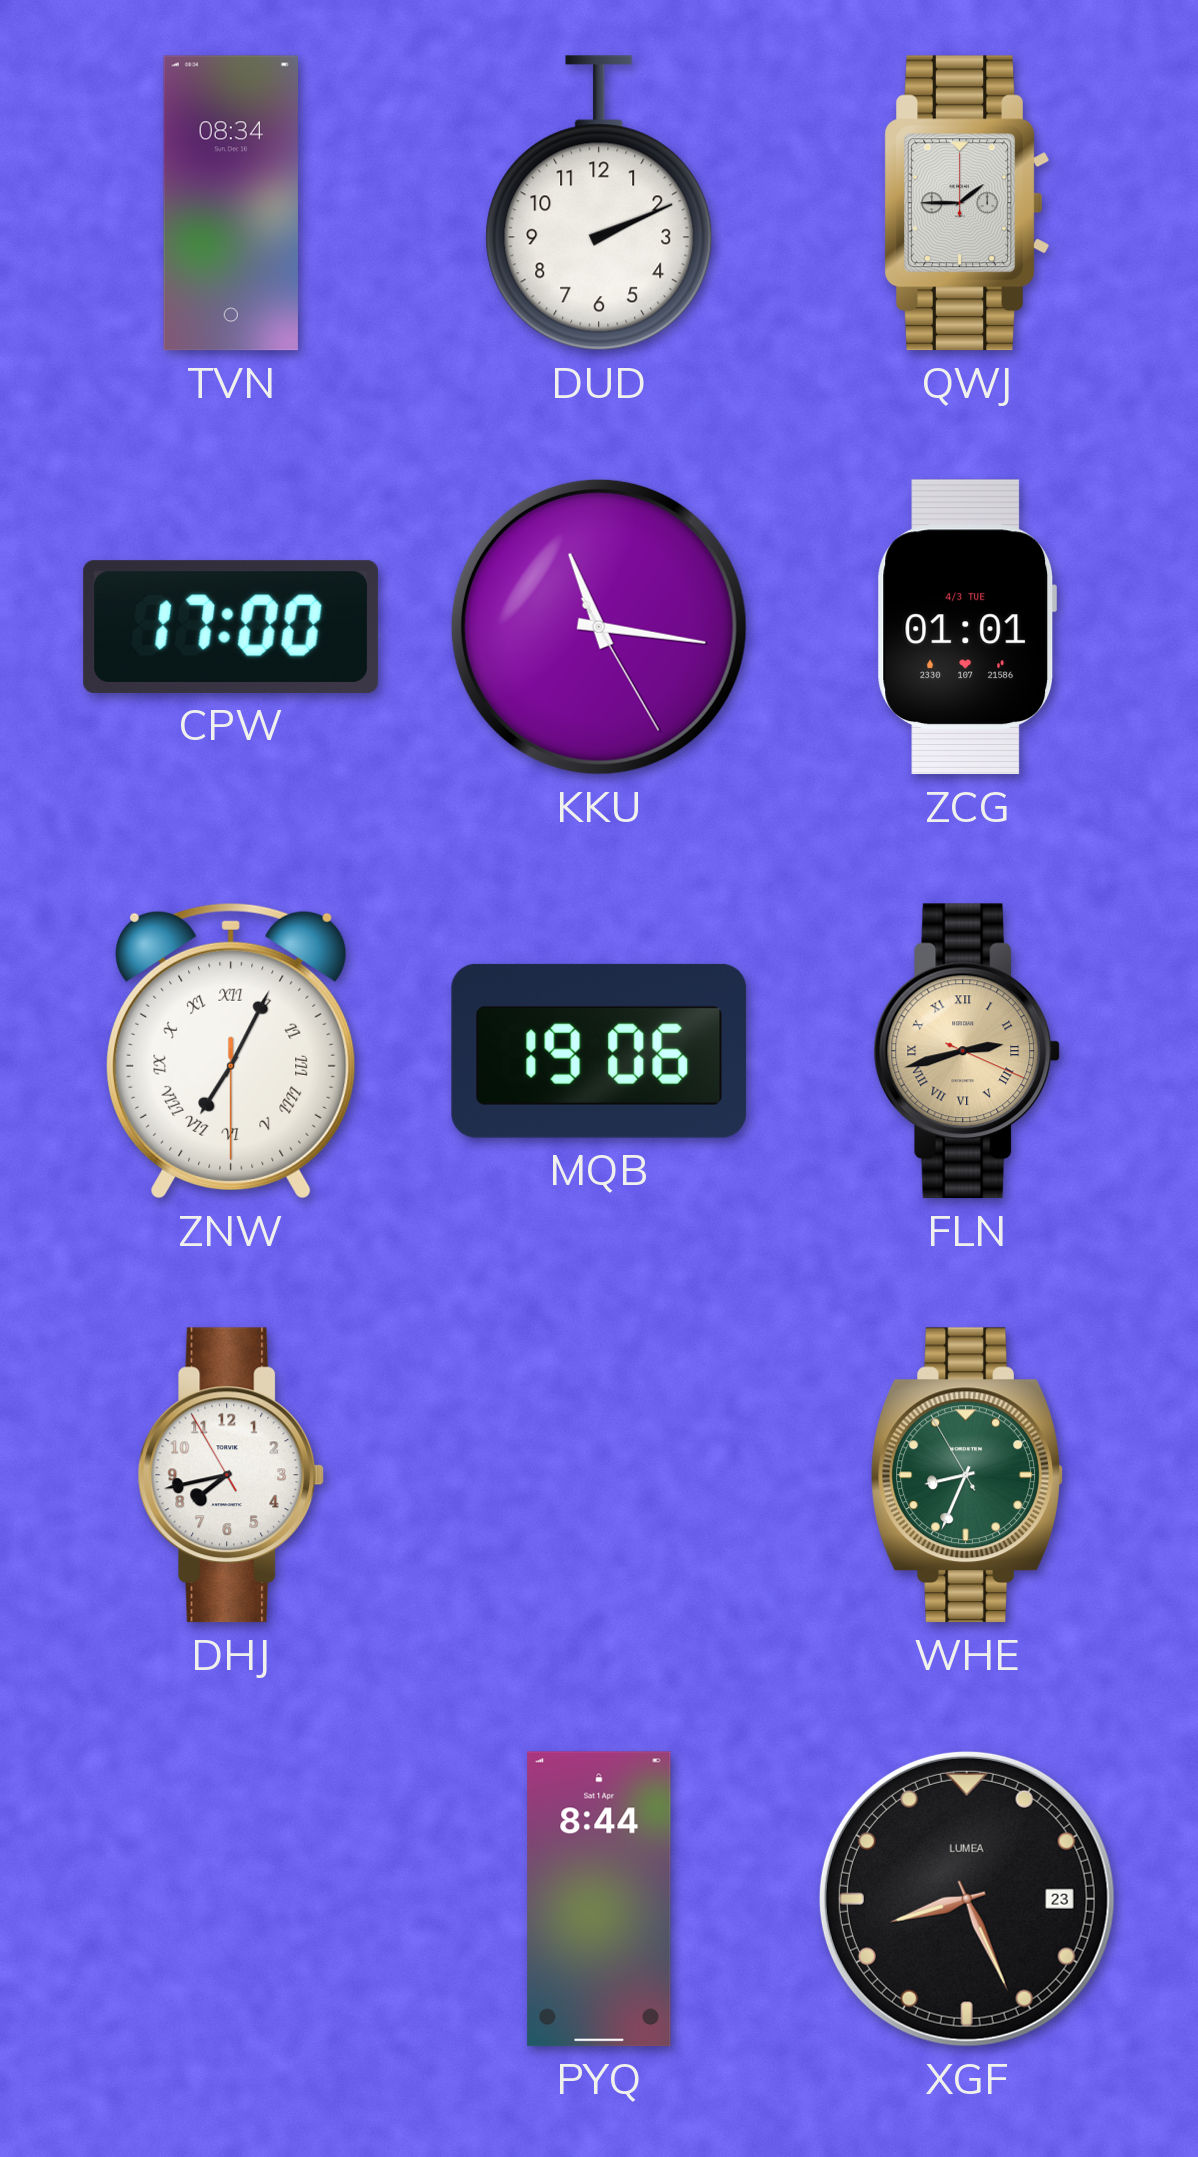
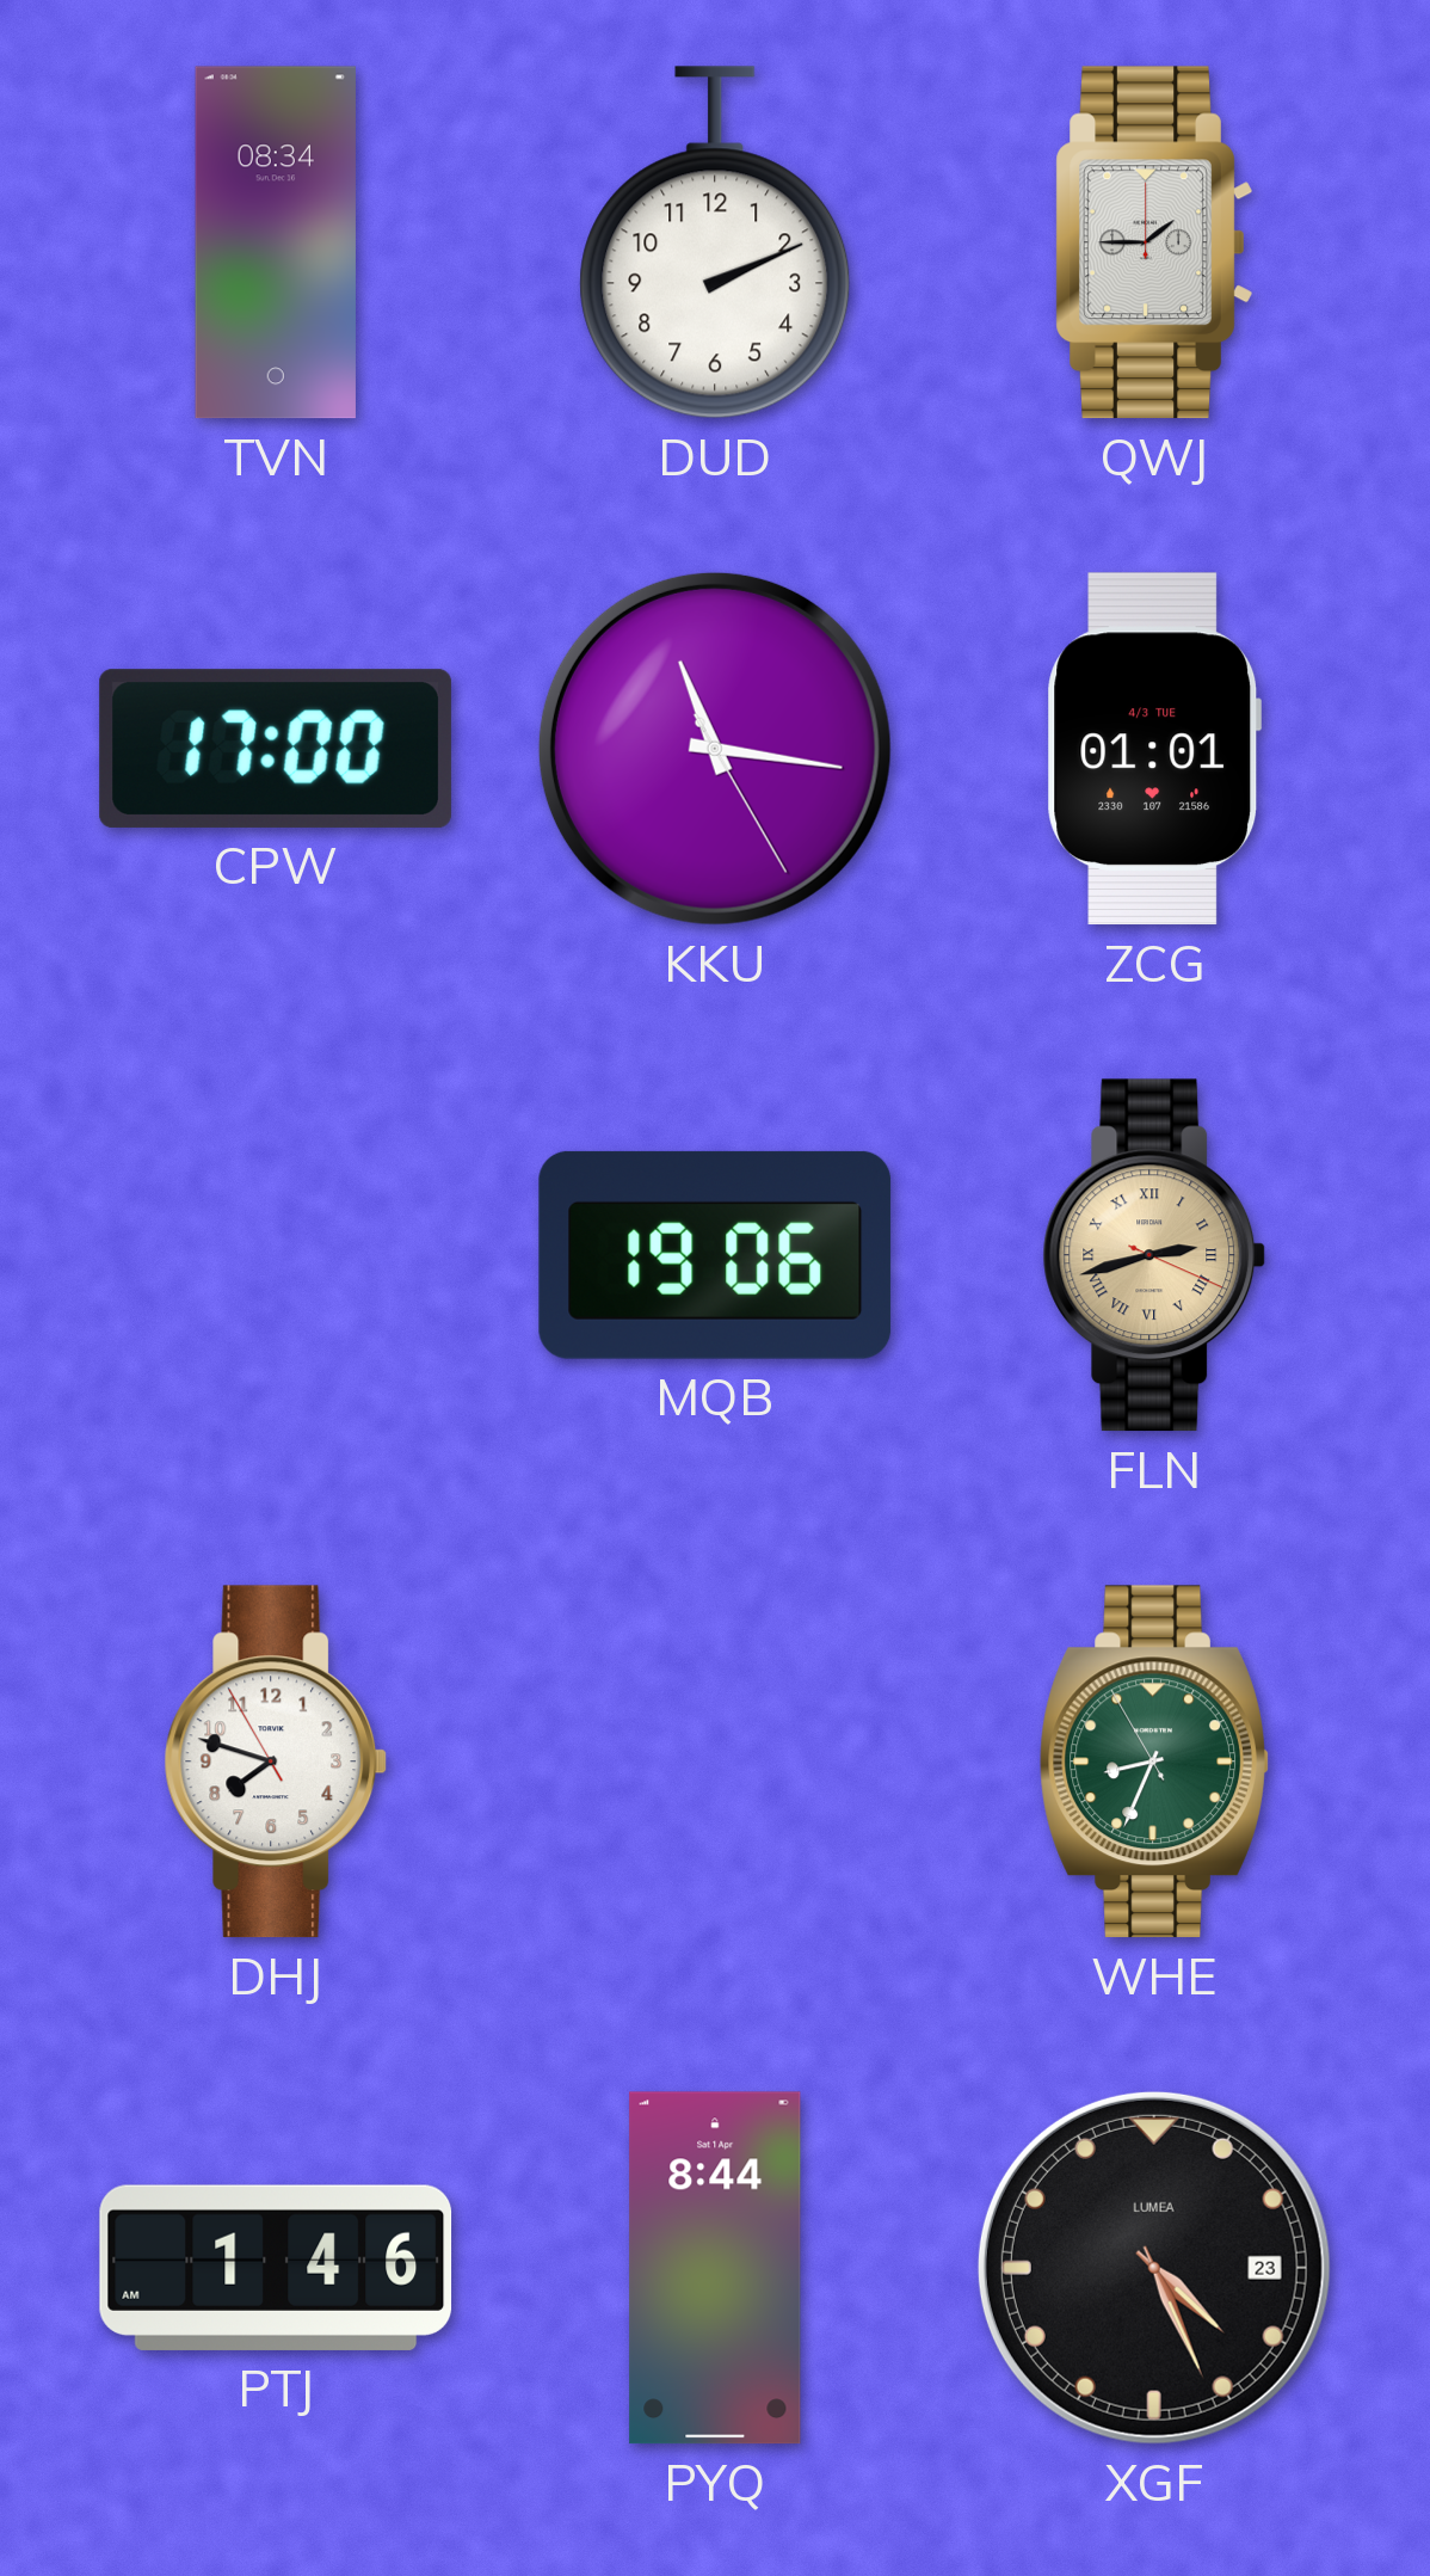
ZNW: 7:04 -> none (231, 1051)
DHJ: 7:42 -> 7:47 (276, 1762)
PTJ: none -> 1:46 (276, 2268)
XGF: 8:26 -> 4:26 (1154, 2268)
